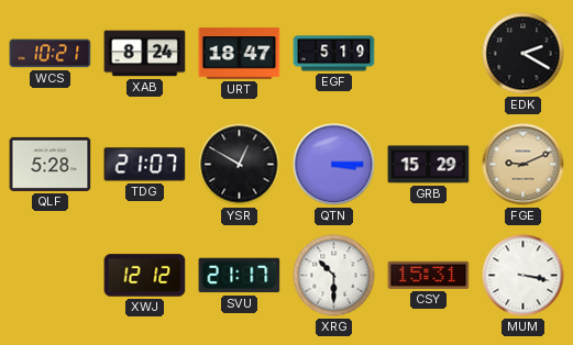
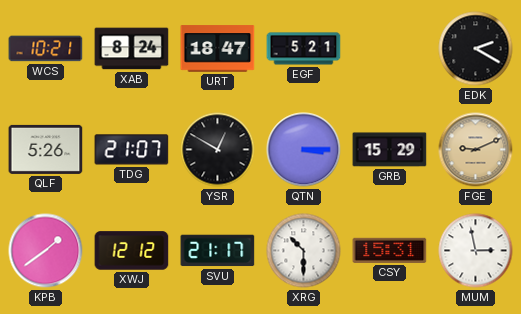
EGF: 5:19 -> 5:21 (304, 49)
QLF: 5:28 -> 5:26 (46, 149)
KPB: none -> 1:39 (46, 251)
MUM: 3:17 -> 2:58 (476, 251)
